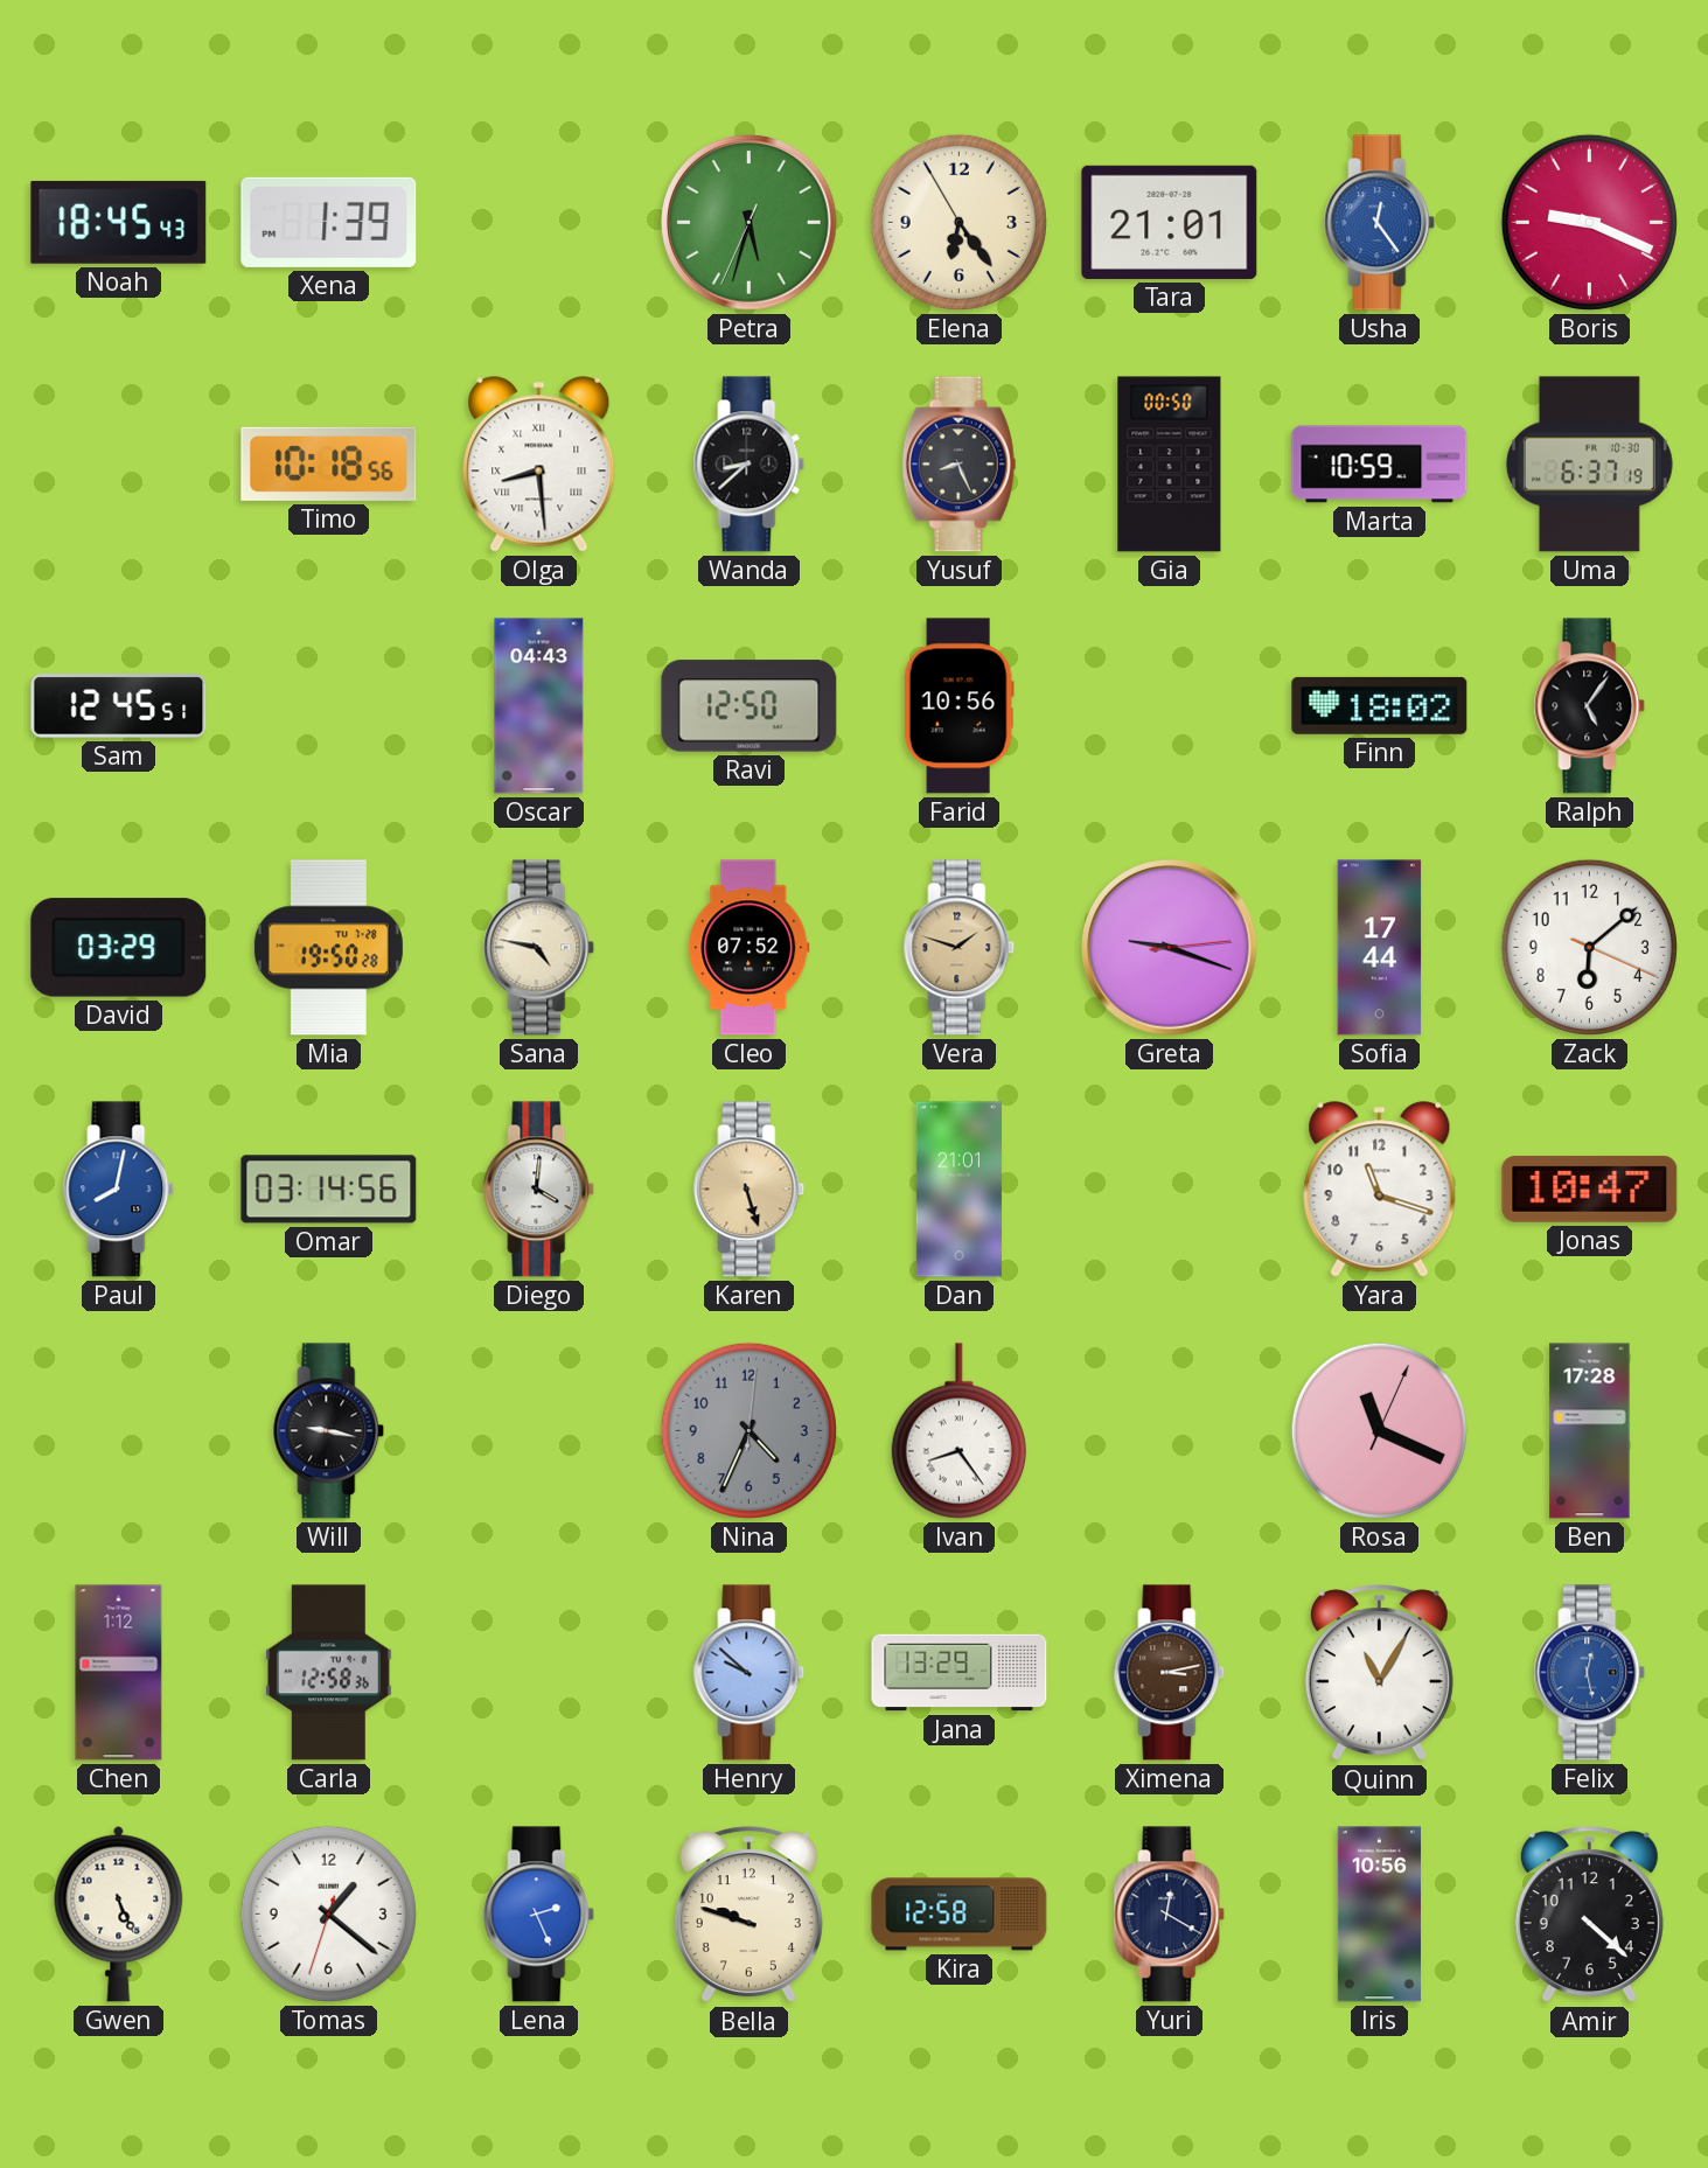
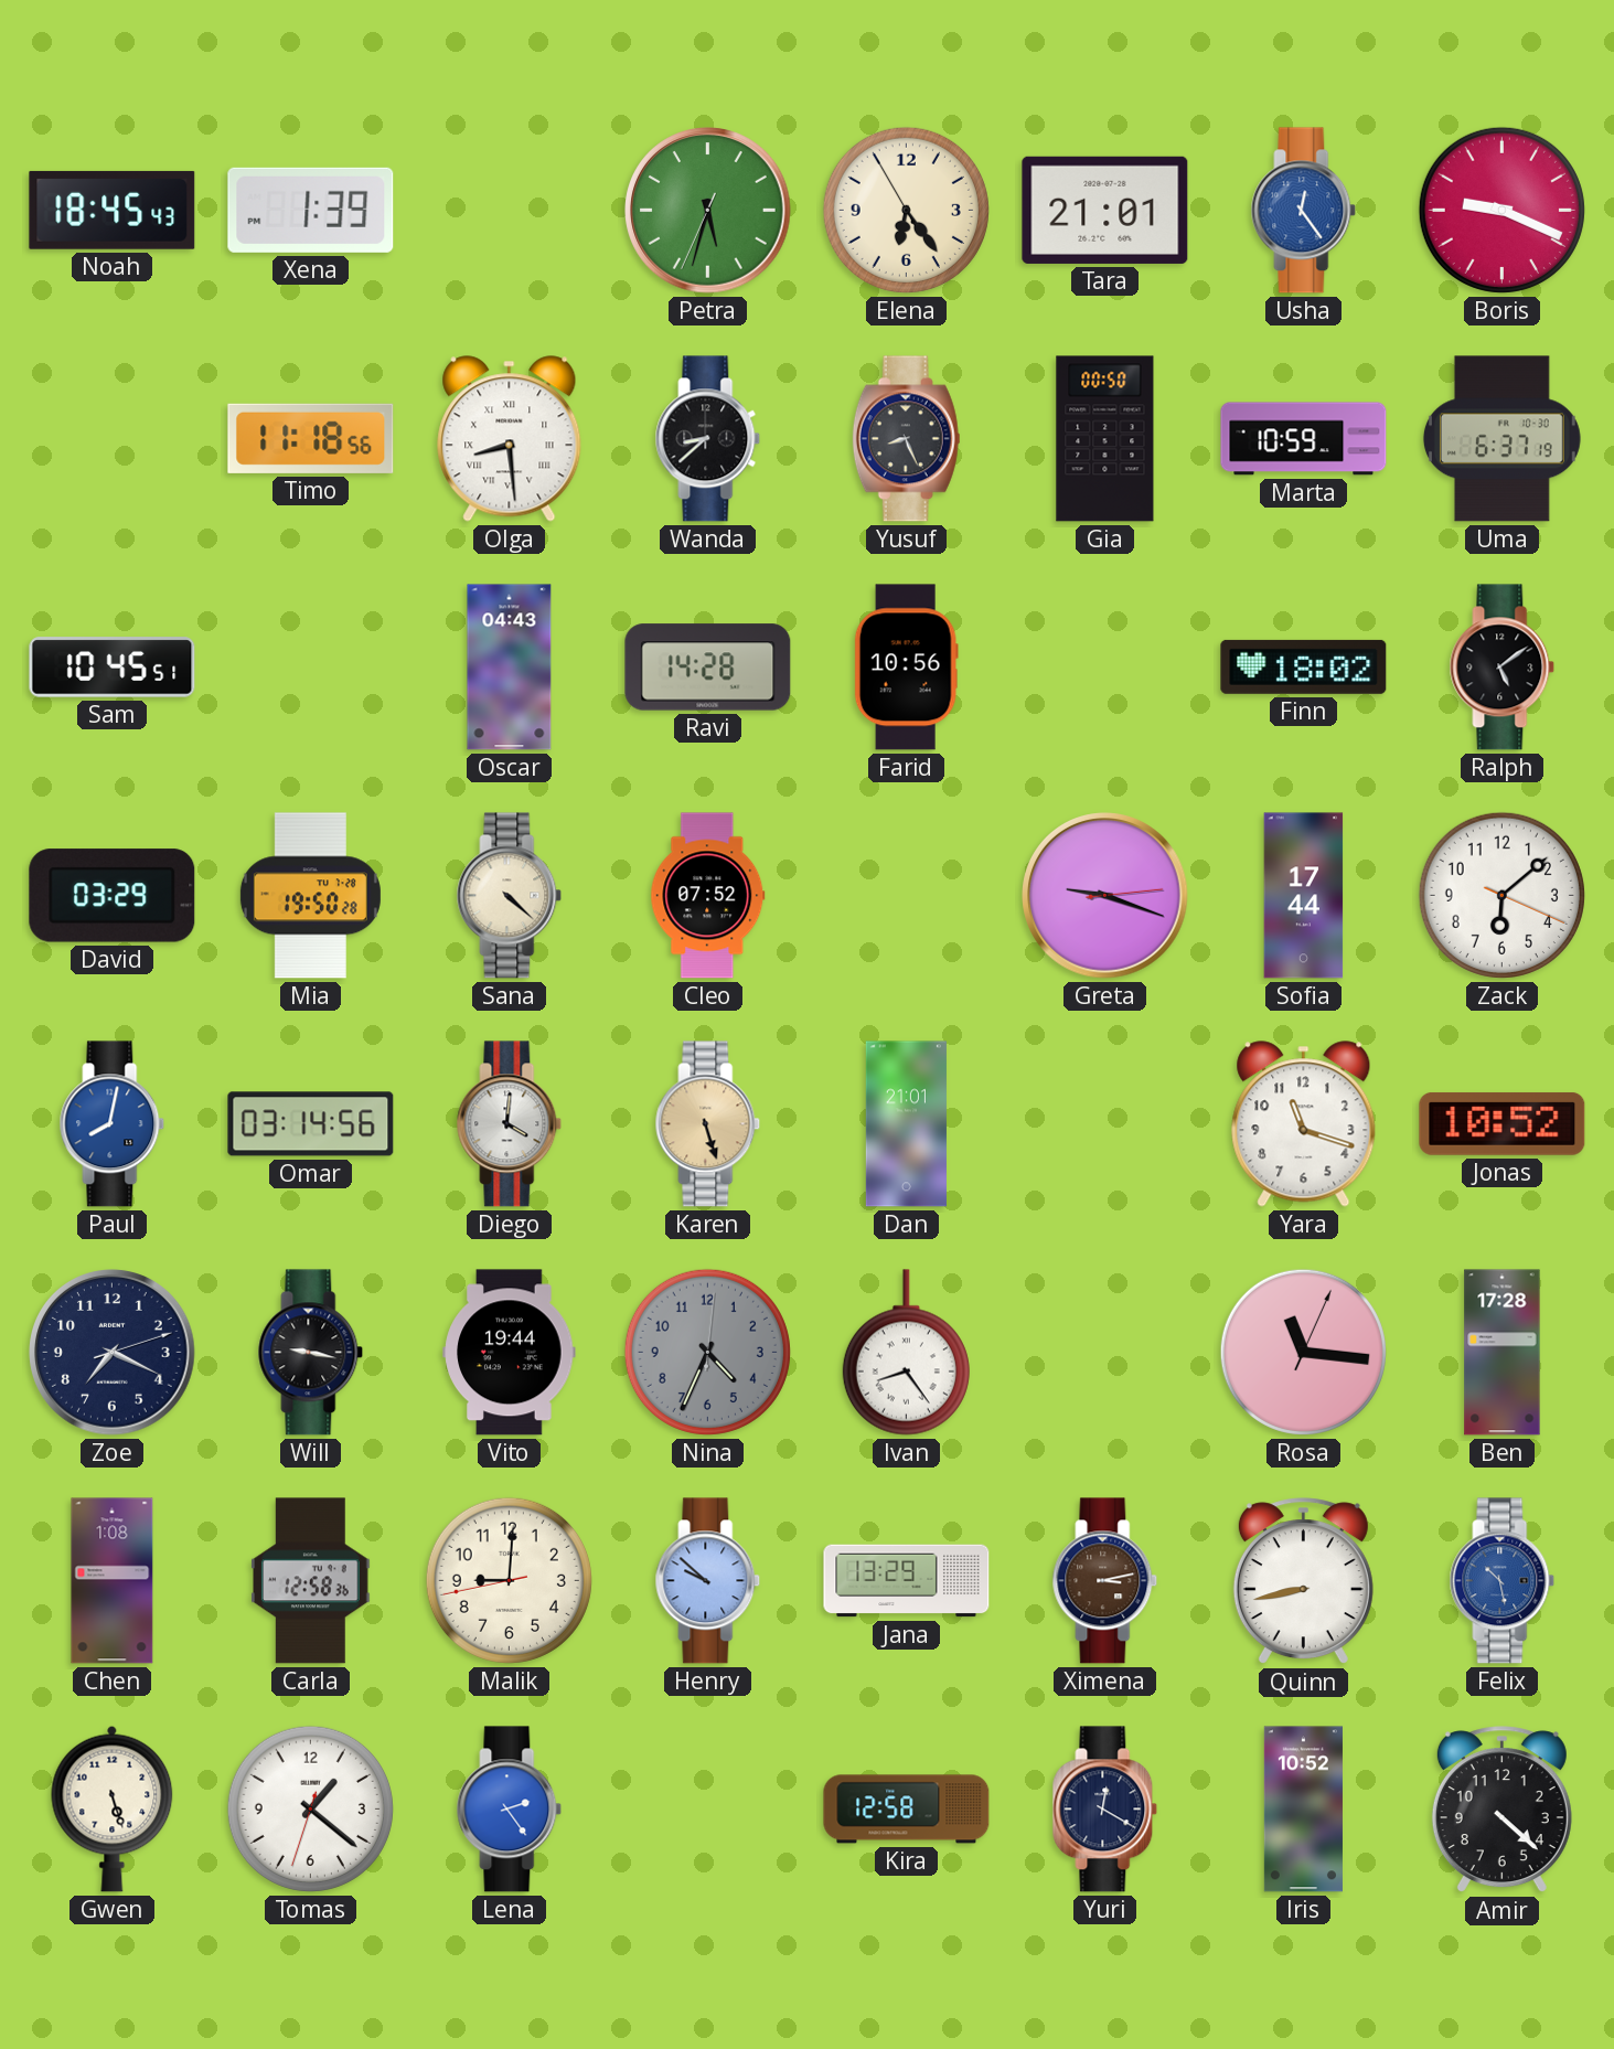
Timo: 10:18 -> 11:18 (311, 438)
Sam: 12:45 -> 10:45 (113, 668)
Ravi: 12:50 -> 14:28 (708, 668)
Ralph: 5:06 -> 5:09 (1503, 668)
Sana: 4:47 -> 4:22 (510, 896)
Vera: 1:48 -> none (960, 948)
Jonas: 10:47 -> 10:52 (1503, 1123)
Zoe: none -> 7:19 (113, 1353)
Vito: none -> 19:44 (510, 1353)
Rosa: 11:19 -> 11:16 (1303, 1352)
Chen: 1:12 -> 1:08 (113, 1581)
Malik: none -> 9:00 (509, 1580)
Quinn: 11:05 -> 8:43 (1303, 1581)
Felix: 12:28 -> 10:28 (1503, 1581)
Gwen: 5:26 -> 5:27 (113, 1808)
Lena: 2:26 -> 2:24 (510, 1810)
Bella: 9:48 -> none (748, 1915)
Iris: 10:56 -> 10:52 (1303, 1810)
